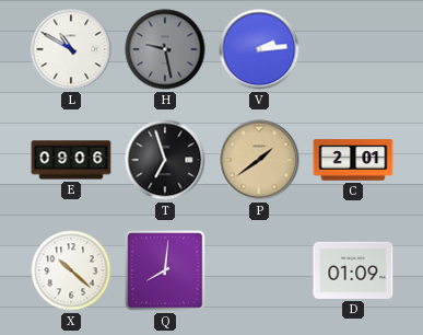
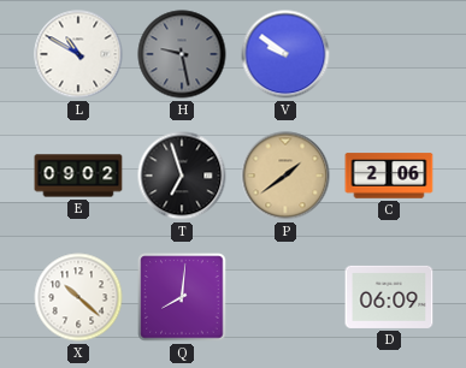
V: 2:14 -> 9:51 (285, 54)
E: 09:06 -> 09:02 (78, 176)
C: 2:01 -> 2:06 (389, 176)
D: 01:09 -> 06:09 (389, 297)
